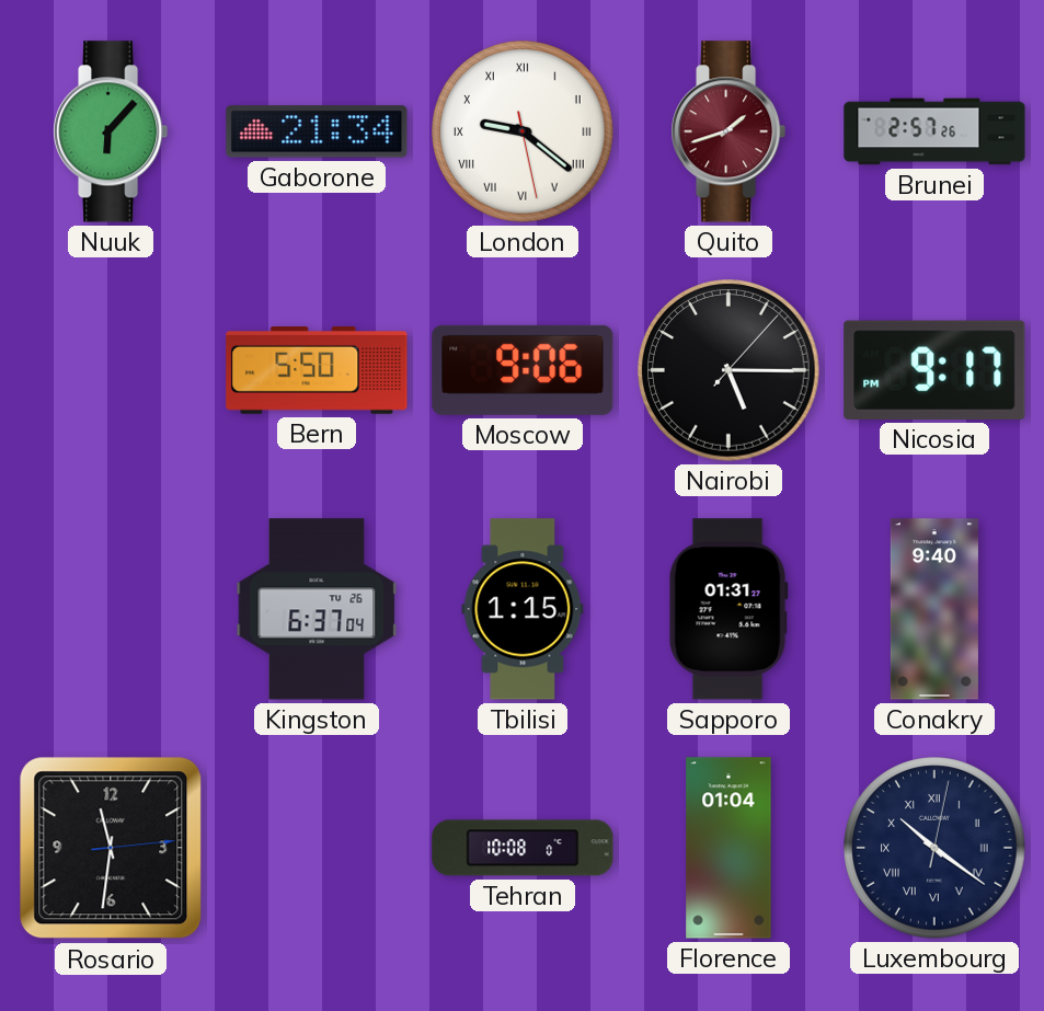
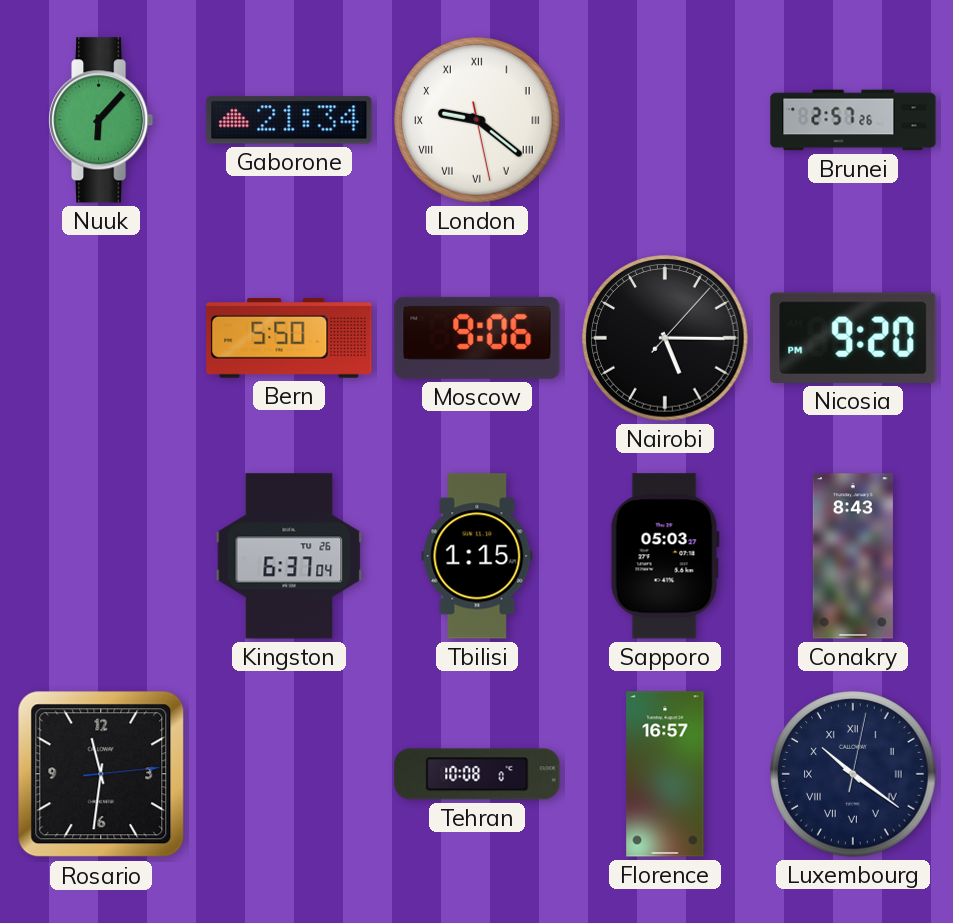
Quito: 1:42 -> none (730, 131)
Nicosia: 9:17 -> 9:20 (853, 338)
Sapporo: 01:31 -> 05:03 (665, 556)
Conakry: 9:40 -> 8:43 (853, 556)
Florence: 01:04 -> 16:57 (665, 774)
